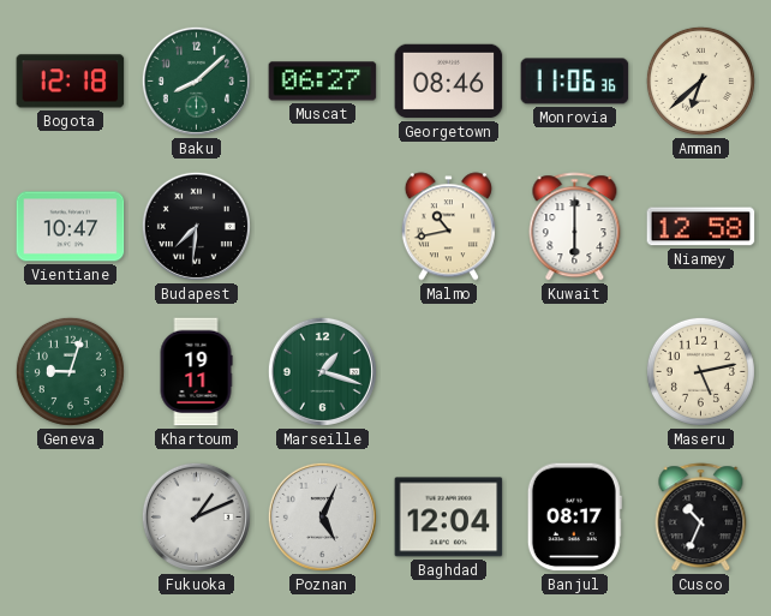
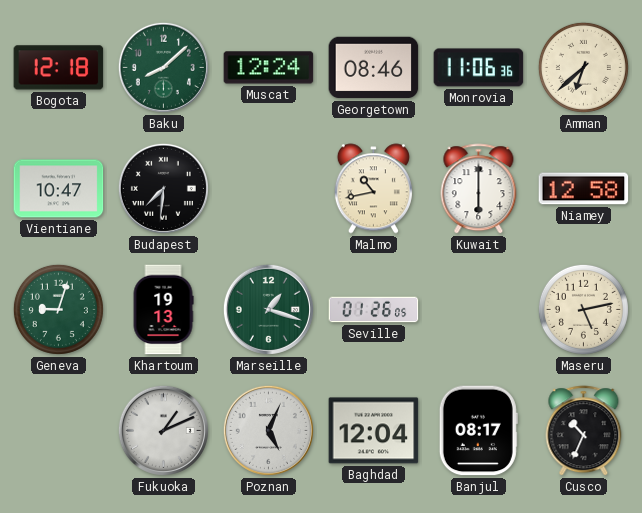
Muscat: 06:27 -> 12:24 (269, 68)
Khartoum: 19:11 -> 19:13 (163, 310)
Seville: none -> 01:26 (374, 310)
